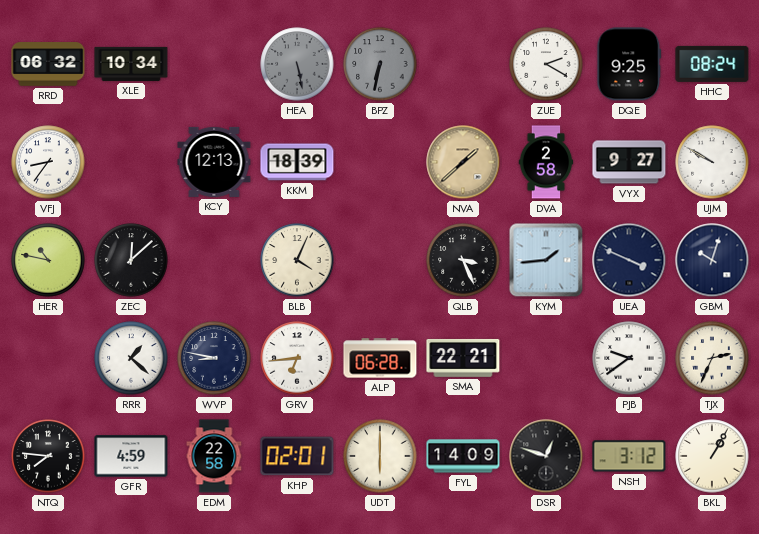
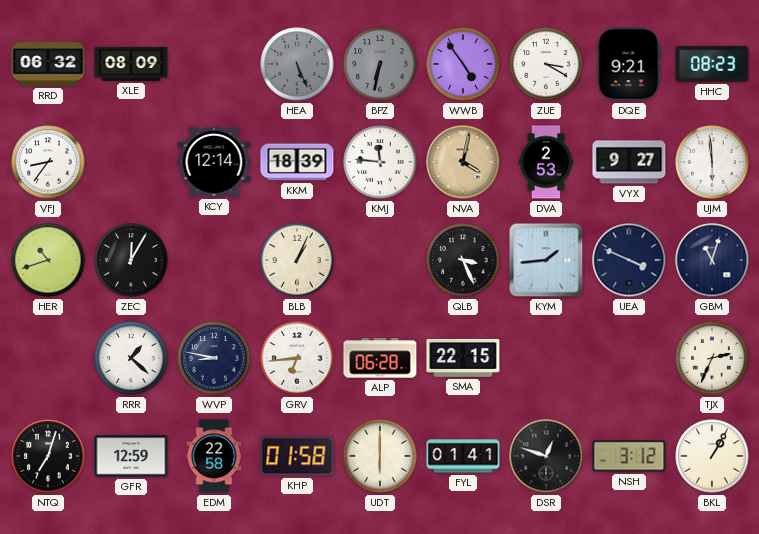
XLE: 10:34 -> 08:09 (131, 64)
HEA: 5:28 -> 5:26 (297, 64)
WWB: none -> 4:54 (463, 64)
ZUE: 2:20 -> 3:20 (546, 64)
DQE: 9:25 -> 9:21 (629, 64)
HHC: 08:24 -> 08:23 (712, 64)
KCY: 12:13 -> 12:14 (214, 162)
KMJ: none -> 11:46 (380, 162)
NVA: 1:38 -> 4:02 (463, 162)
DVA: 2:58 -> 2:53 (546, 162)
UJM: 9:50 -> 5:59 (712, 162)
HER: 10:47 -> 10:42 (48, 260)
ZEC: 12:08 -> 12:05 (131, 260)
BLB: 4:04 -> 1:04 (297, 260)
GBM: 10:03 -> 11:03 (712, 260)
SMA: 22:21 -> 22:15 (463, 358)
PJB: 9:39 -> none (629, 358)
NTQ: 7:46 -> 7:03 (48, 456)
GFR: 4:59 -> 12:59 (131, 456)
KHP: 02:01 -> 01:58 (297, 456)
FYL: 14:09 -> 01:41 (463, 456)
